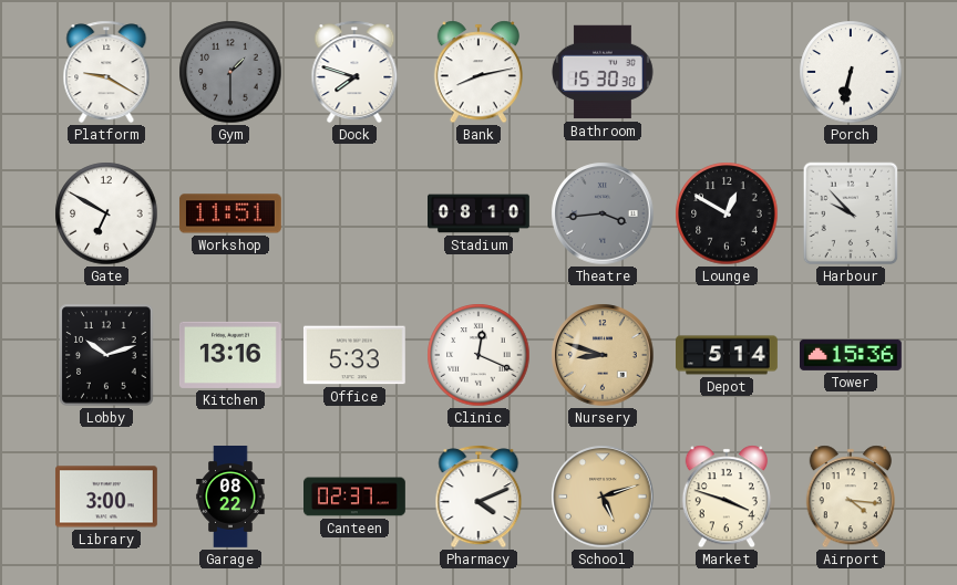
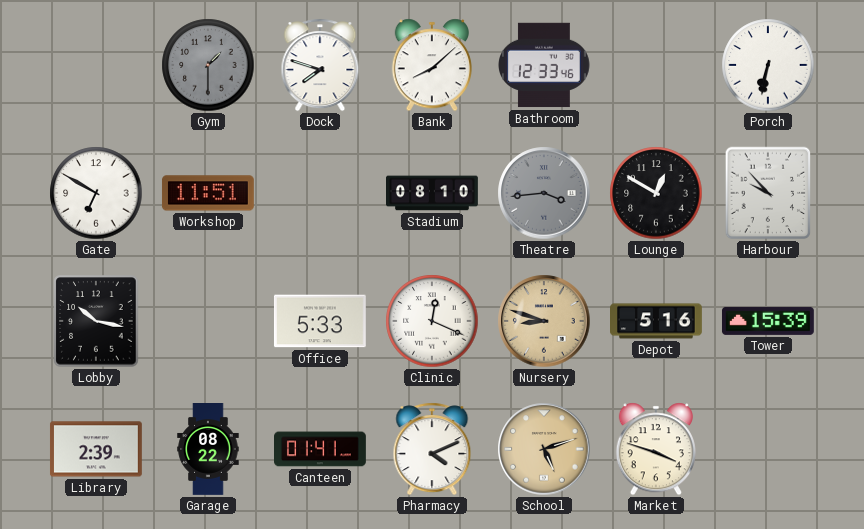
Platform: 9:20 -> none (106, 72)
Bank: 8:13 -> 8:08 (432, 65)
Bathroom: 15:30 -> 12:33 (545, 65)
Lobby: 10:12 -> 10:17 (96, 321)
Kitchen: 13:16 -> none (230, 355)
Depot: 5:14 -> 5:16 (657, 321)
Tower: 15:36 -> 15:39 (768, 321)
Library: 3:00 -> 2:39 (96, 449)
Canteen: 02:37 -> 01:41 (321, 449)
Airport: 4:16 -> none (851, 497)
